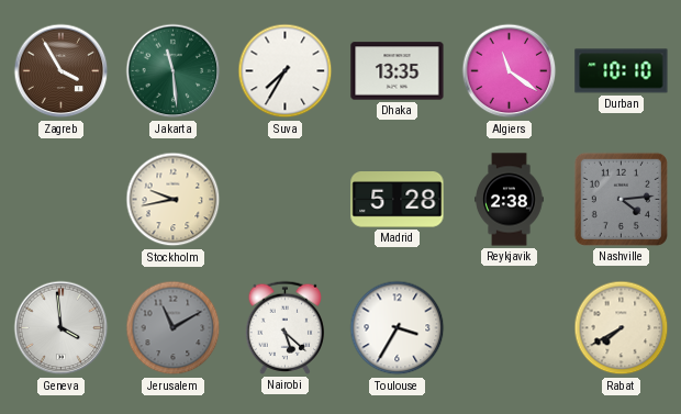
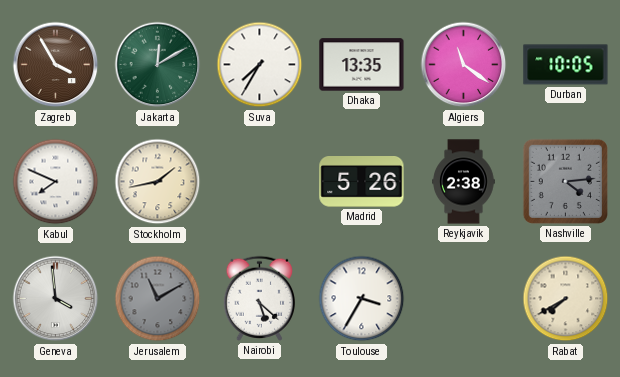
Jakarta: 11:29 -> 12:10 (158, 65)
Durban: 10:10 -> 10:05 (566, 65)
Kabul: none -> 7:49 (56, 182)
Stockholm: 9:43 -> 1:43 (158, 182)
Madrid: 5:28 -> 5:26 (362, 182)
